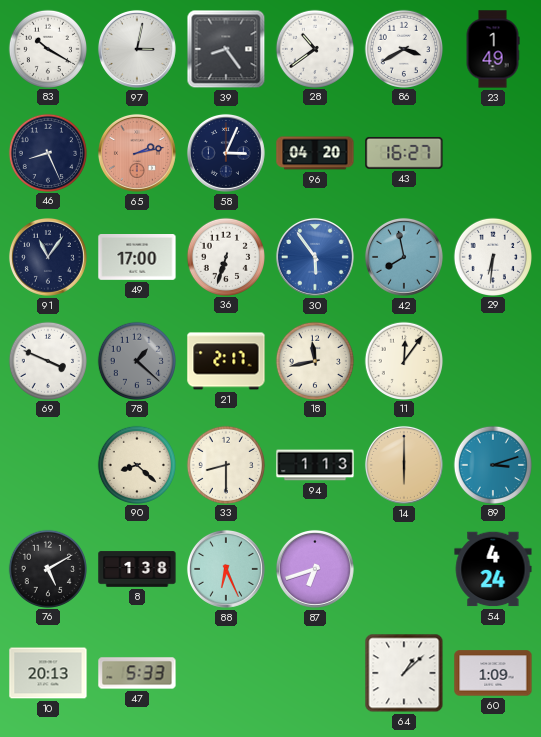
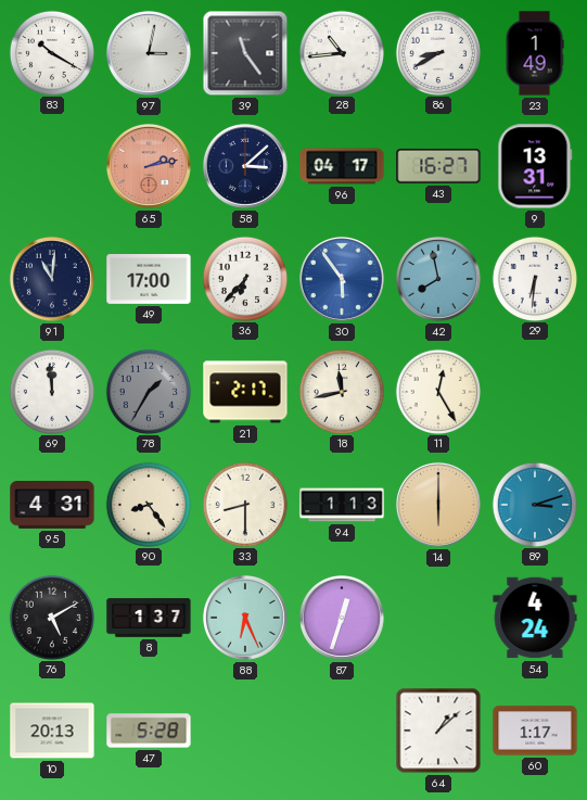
39: 8:24 -> 11:24 (245, 53)
28: 10:39 -> 10:44 (341, 52)
86: 3:40 -> 8:40 (437, 52)
46: 8:26 -> none (47, 152)
58: 3:04 -> 3:08 (245, 166)
96: 04:20 -> 04:17 (342, 166)
9: none -> 13:31 (535, 166)
91: 11:06 -> 11:01 (52, 279)
36: 6:33 -> 6:37 (244, 278)
69: 3:49 -> 11:59 (51, 391)
78: 1:22 -> 1:35 (148, 391)
11: 12:06 -> 12:25 (437, 391)
95: none -> 4:31 (52, 506)
90: 8:22 -> 8:24 (148, 504)
8: 1:38 -> 1:37 (149, 618)
87: 6:42 -> 12:33 (342, 618)
47: 5:33 -> 5:28 (149, 731)
60: 1:09 -> 1:17 (535, 731)
